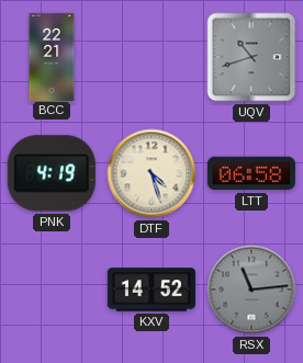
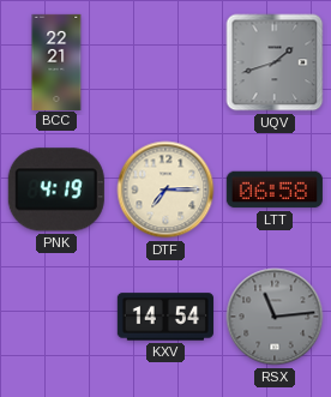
UQV: 10:42 -> 1:42 (275, 62)
DTF: 4:27 -> 7:15 (165, 190)
KXV: 14:52 -> 14:54 (165, 317)
